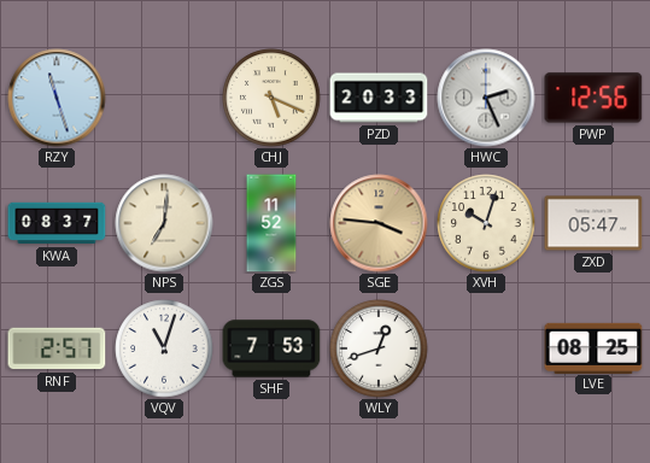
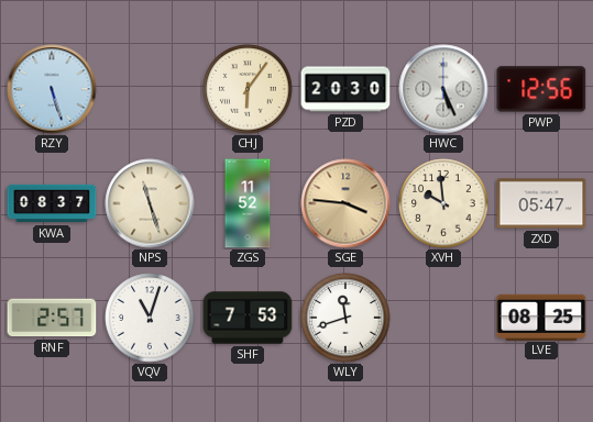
RZY: 11:27 -> 5:27 (52, 89)
CHJ: 5:19 -> 6:06 (248, 89)
PZD: 20:33 -> 20:30 (345, 89)
HWC: 2:26 -> 5:26 (443, 89)
NPS: 7:01 -> 11:27 (150, 203)
XVH: 10:03 -> 9:59 (443, 203)
WLY: 12:42 -> 11:42 (345, 318)
